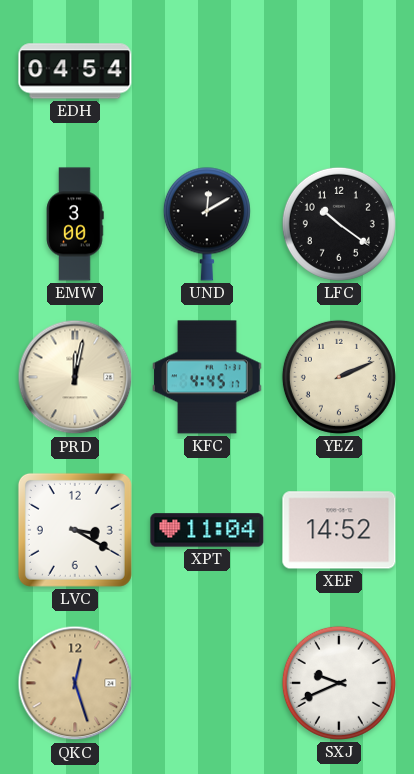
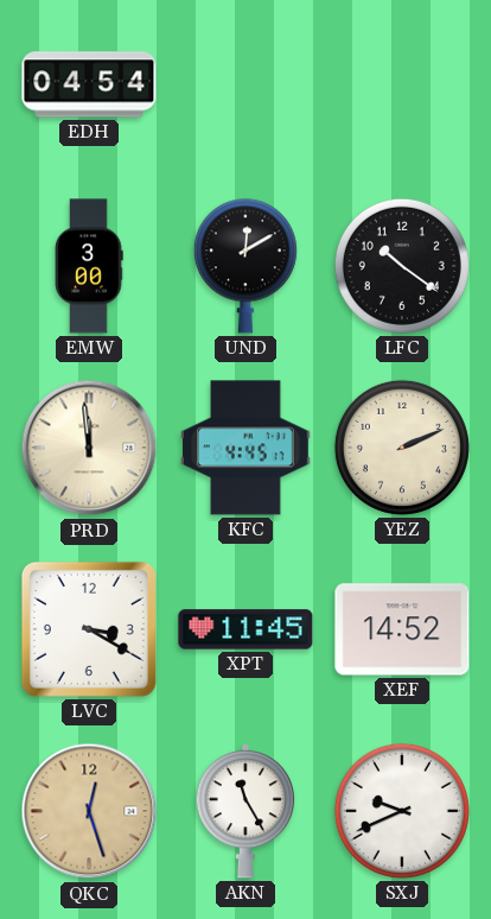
PRD: 12:02 -> 11:59 (89, 448)
XPT: 11:04 -> 11:45 (245, 629)
AKN: none -> 11:25 (244, 811)
